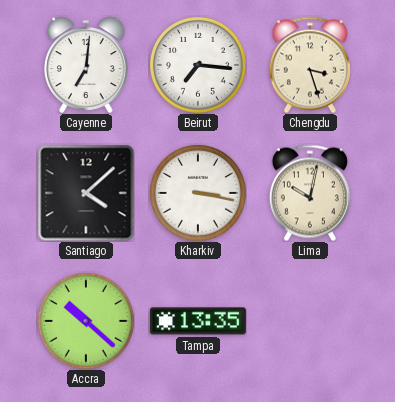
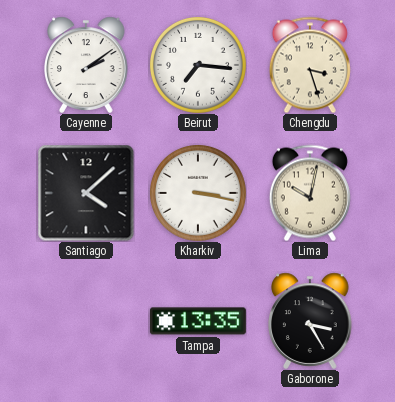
Cayenne: 7:01 -> 2:09 (86, 65)
Accra: 10:22 -> none (86, 321)
Gaborone: none -> 3:25 (310, 321)
